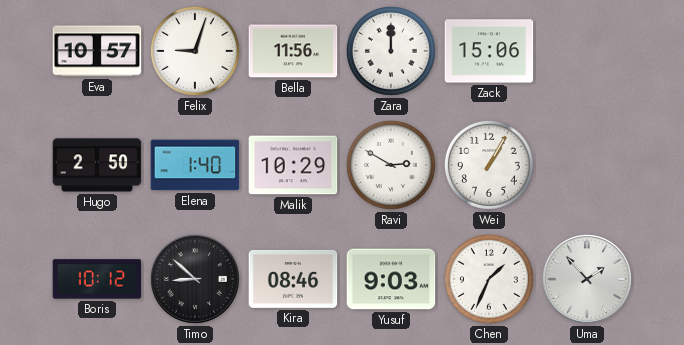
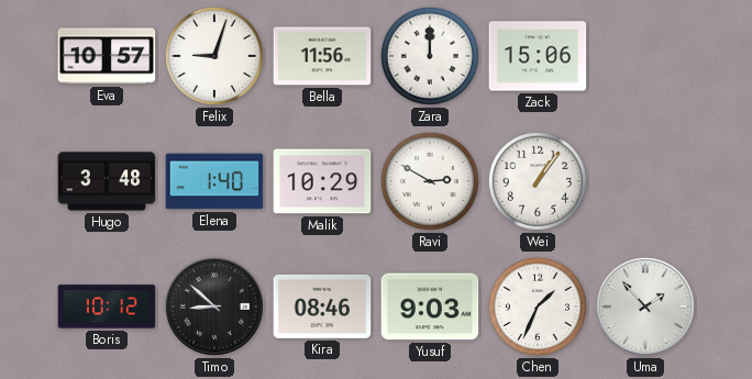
Hugo: 2:50 -> 3:48 (107, 181)
Wei: 1:05 -> 1:06 (538, 181)
